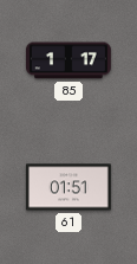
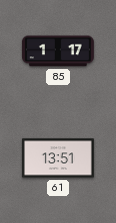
61: 01:51 -> 13:51 (58, 158)
